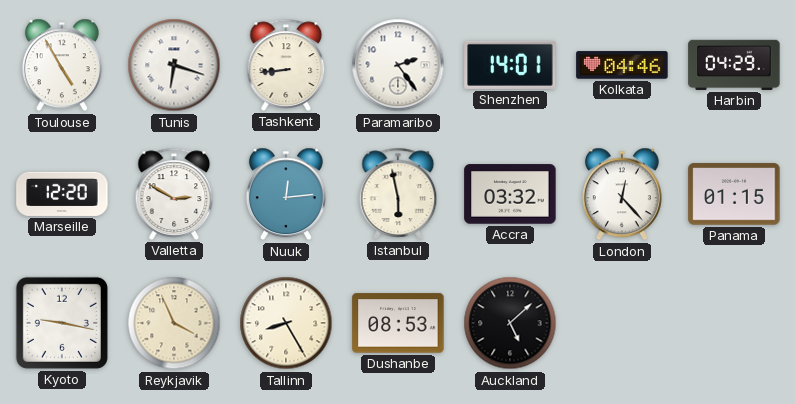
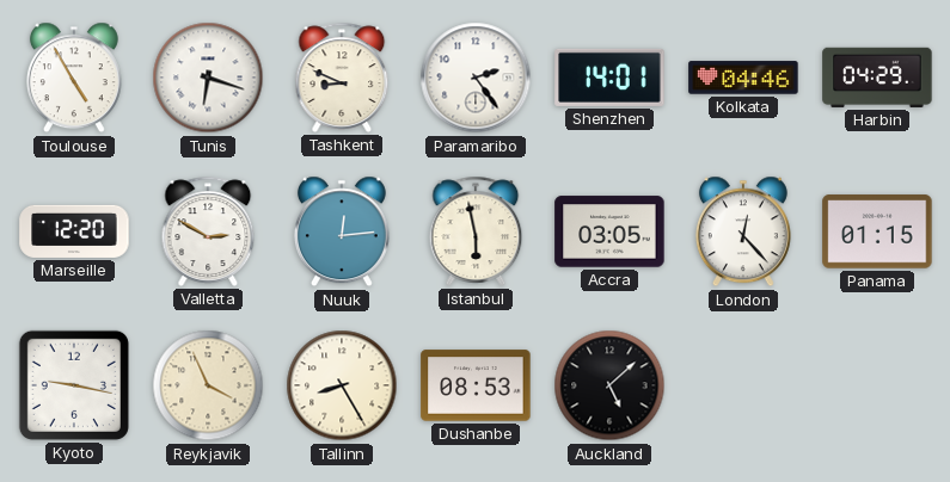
Tashkent: 8:44 -> 8:49 (342, 78)
Accra: 03:32 -> 03:05 (609, 231)
